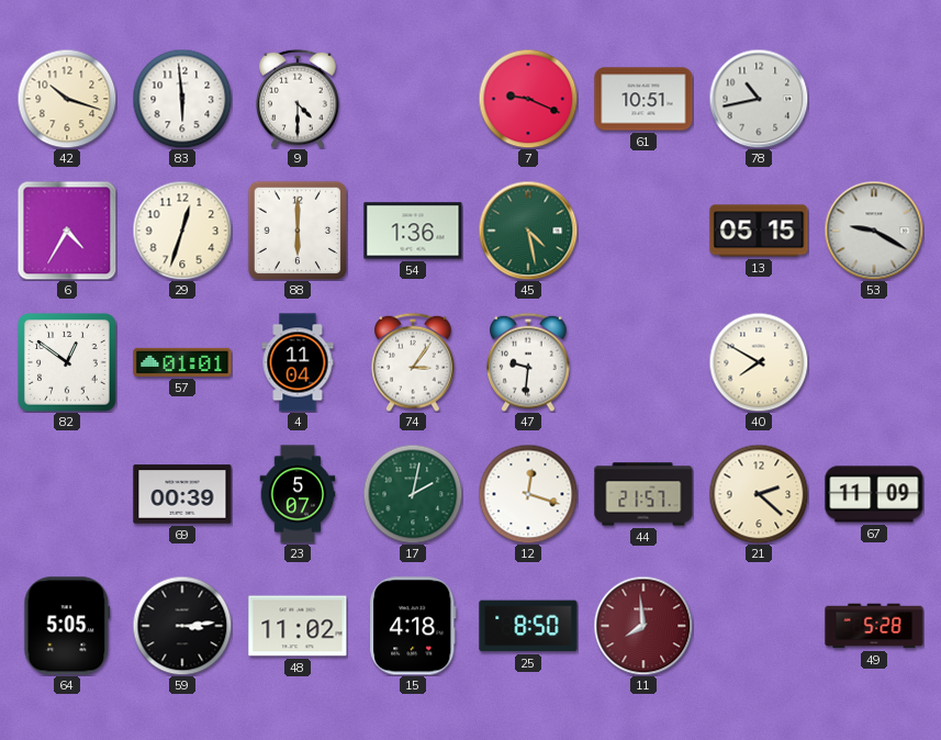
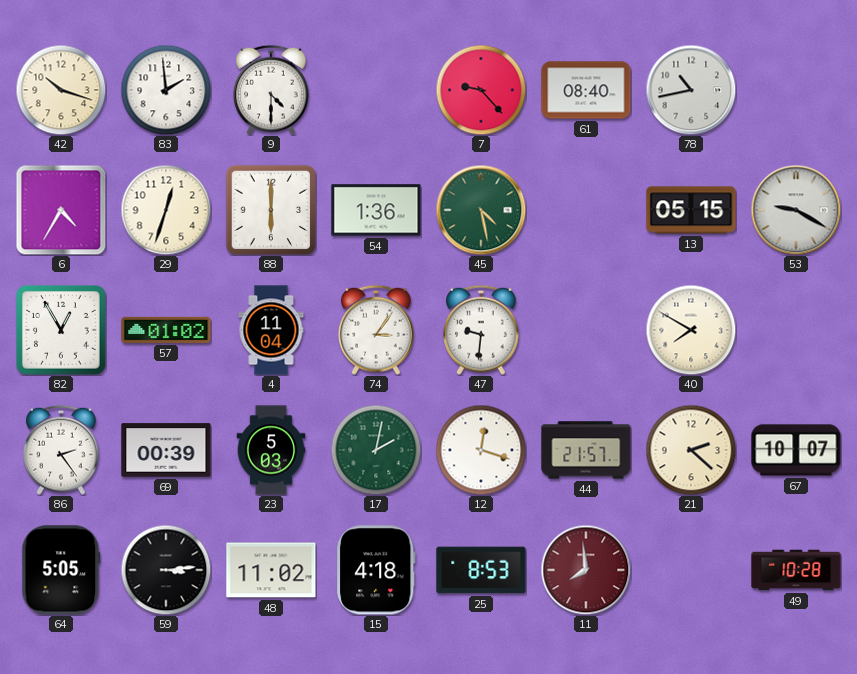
83: 5:59 -> 1:59 (166, 90)
7: 9:19 -> 9:23 (481, 90)
61: 10:51 -> 08:40 (586, 90)
82: 12:51 -> 12:55 (62, 331)
57: 01:01 -> 01:02 (166, 330)
86: none -> 2:24 (61, 450)
23: 5:07 -> 5:03 (271, 450)
67: 11:09 -> 10:07 (796, 450)
25: 8:50 -> 8:53 (481, 570)
49: 5:28 -> 10:28 (796, 570)
